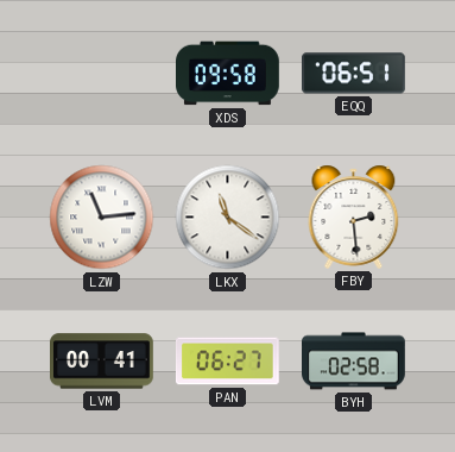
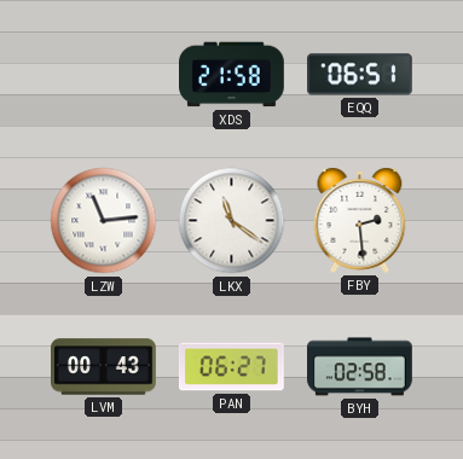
XDS: 09:58 -> 21:58 (232, 75)
LVM: 00:41 -> 00:43 (104, 367)
